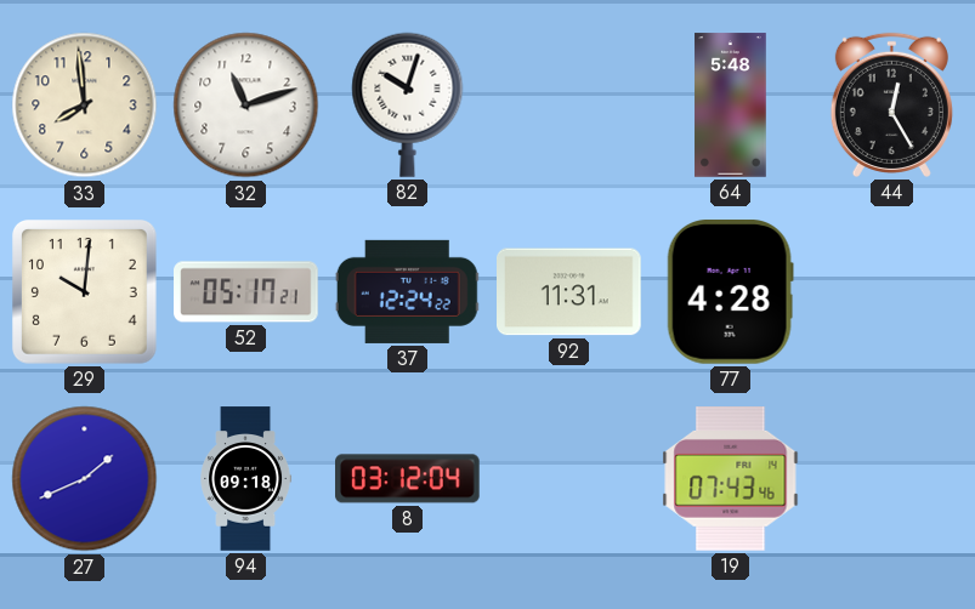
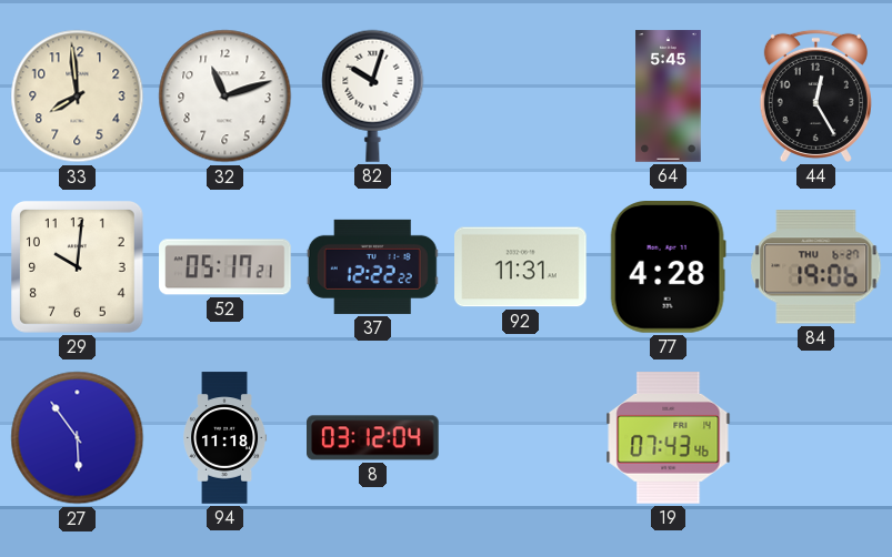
64: 5:48 -> 5:45 (669, 97)
37: 12:24 -> 12:22 (372, 266)
84: none -> 19:06 (816, 267)
27: 1:41 -> 5:54 (78, 438)
94: 09:18 -> 11:18 (225, 438)
